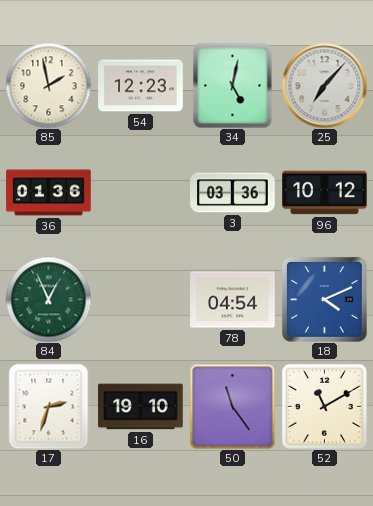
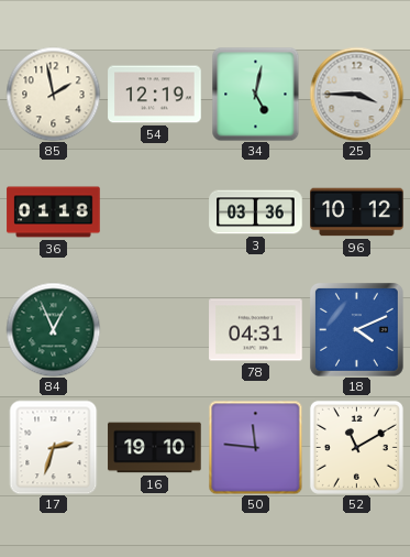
54: 12:23 -> 12:19 (155, 95)
25: 7:07 -> 3:45 (356, 94)
36: 01:36 -> 01:18 (54, 212)
78: 04:54 -> 04:31 (256, 330)
50: 11:24 -> 11:46 (255, 447)
